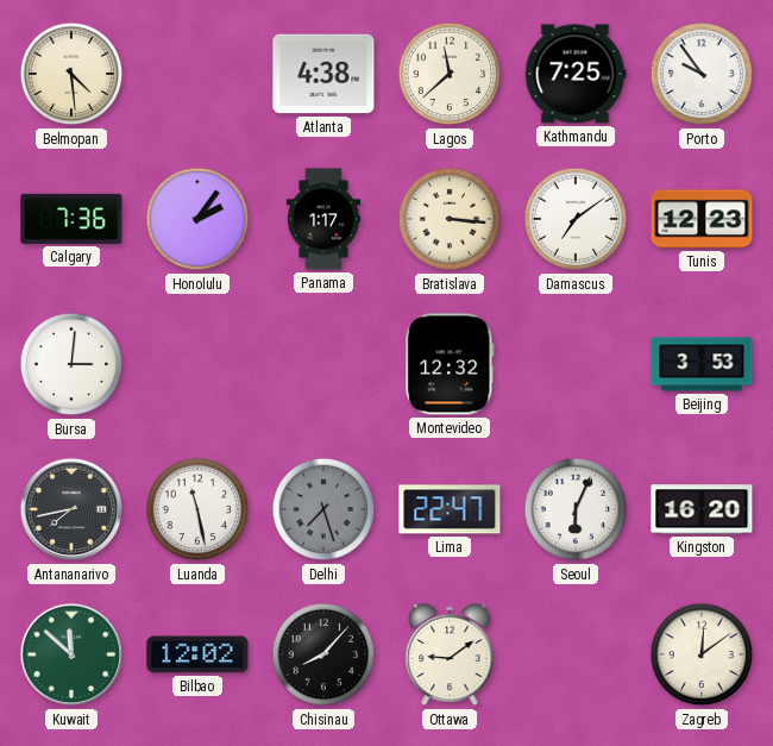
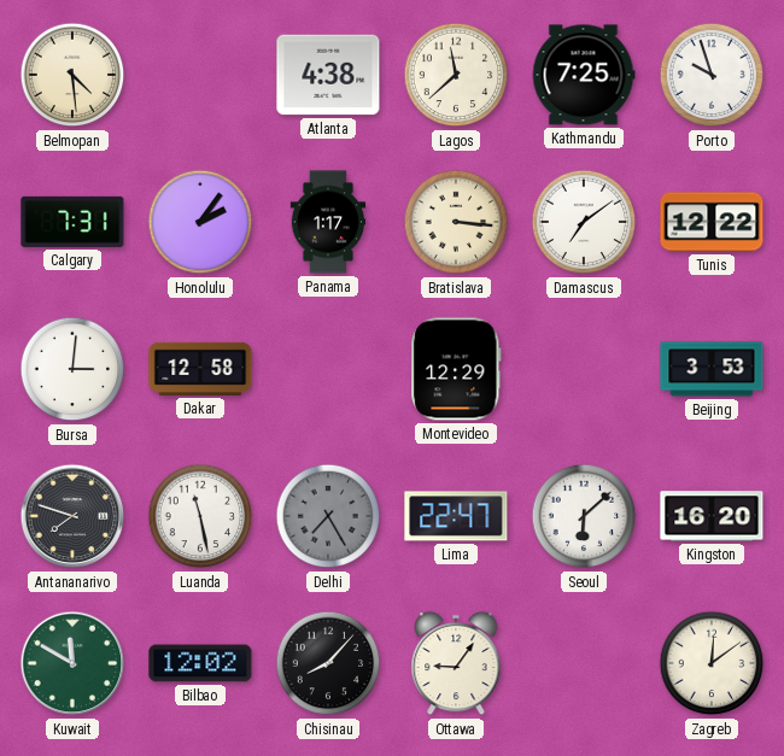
Porto: 9:54 -> 9:57 (712, 75)
Calgary: 7:36 -> 7:31 (72, 222)
Tunis: 12:23 -> 12:22 (712, 222)
Dakar: none -> 12:58 (200, 369)
Montevideo: 12:32 -> 12:29 (456, 369)
Antananarivo: 7:43 -> 7:48 (72, 516)
Delhi: 7:27 -> 7:25 (328, 516)
Seoul: 6:04 -> 6:08 (584, 516)
Kuwait: 11:52 -> 11:50 (72, 663)
Ottawa: 9:09 -> 9:06 (456, 663)
